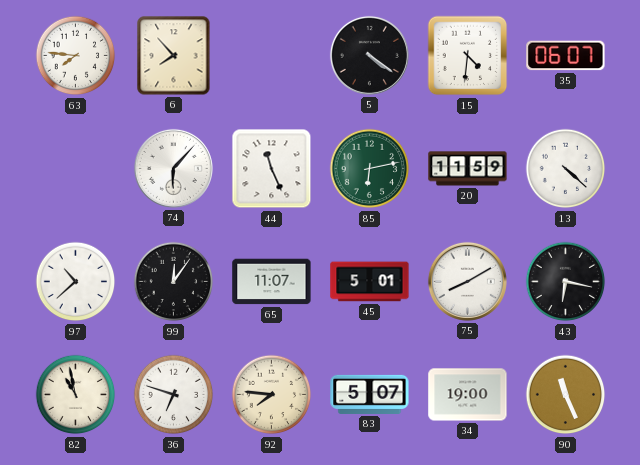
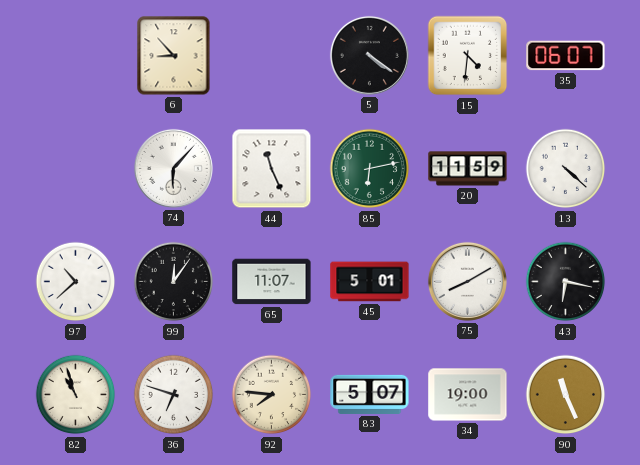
63: 7:46 -> none (76, 56)
6: 7:53 -> 8:53 (174, 56)
82: 10:58 -> 10:57 (76, 395)
